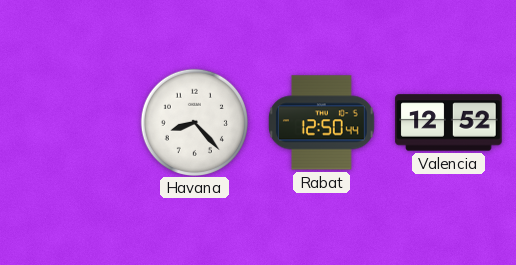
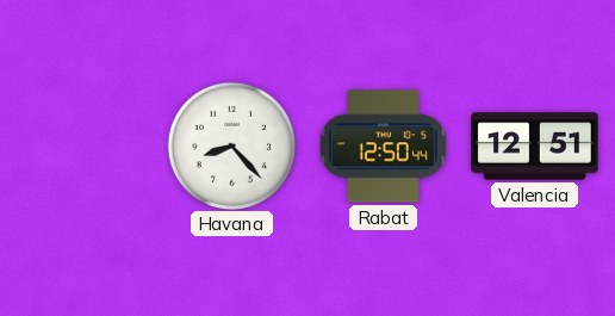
Valencia: 12:52 -> 12:51 (535, 147)
